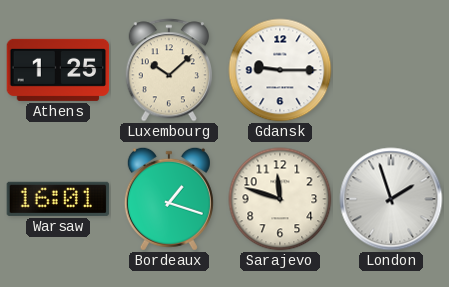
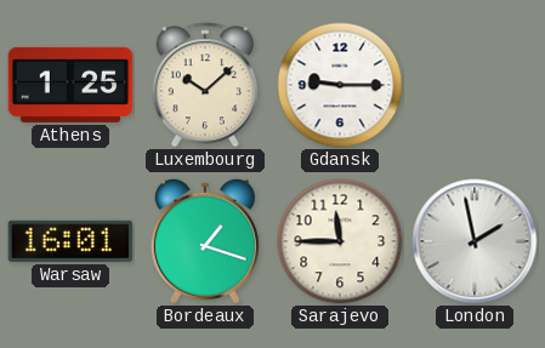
Sarajevo: 11:48 -> 11:45 (340, 241)
London: 1:57 -> 1:58 (475, 241)
